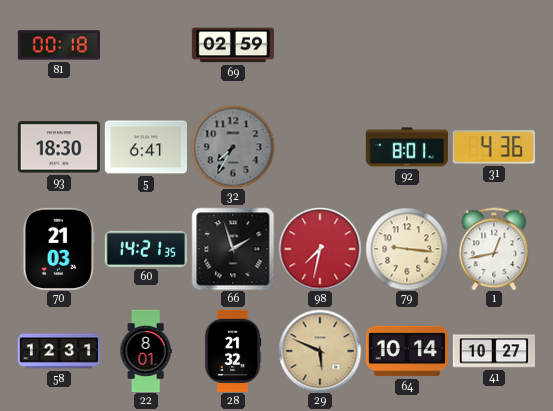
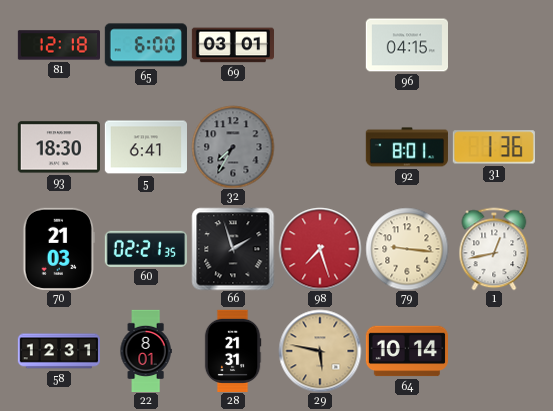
81: 00:18 -> 12:18 (58, 45)
65: none -> 6:00 (146, 45)
69: 02:59 -> 03:01 (232, 45)
96: none -> 04:15 (406, 45)
31: 4:36 -> 1:36 (494, 147)
60: 14:21 -> 02:21 (145, 249)
98: 7:32 -> 7:27 (320, 249)
28: 21:32 -> 21:31 (233, 350)
29: 5:49 -> 5:47 (320, 351)
41: 10:27 -> none (493, 351)
